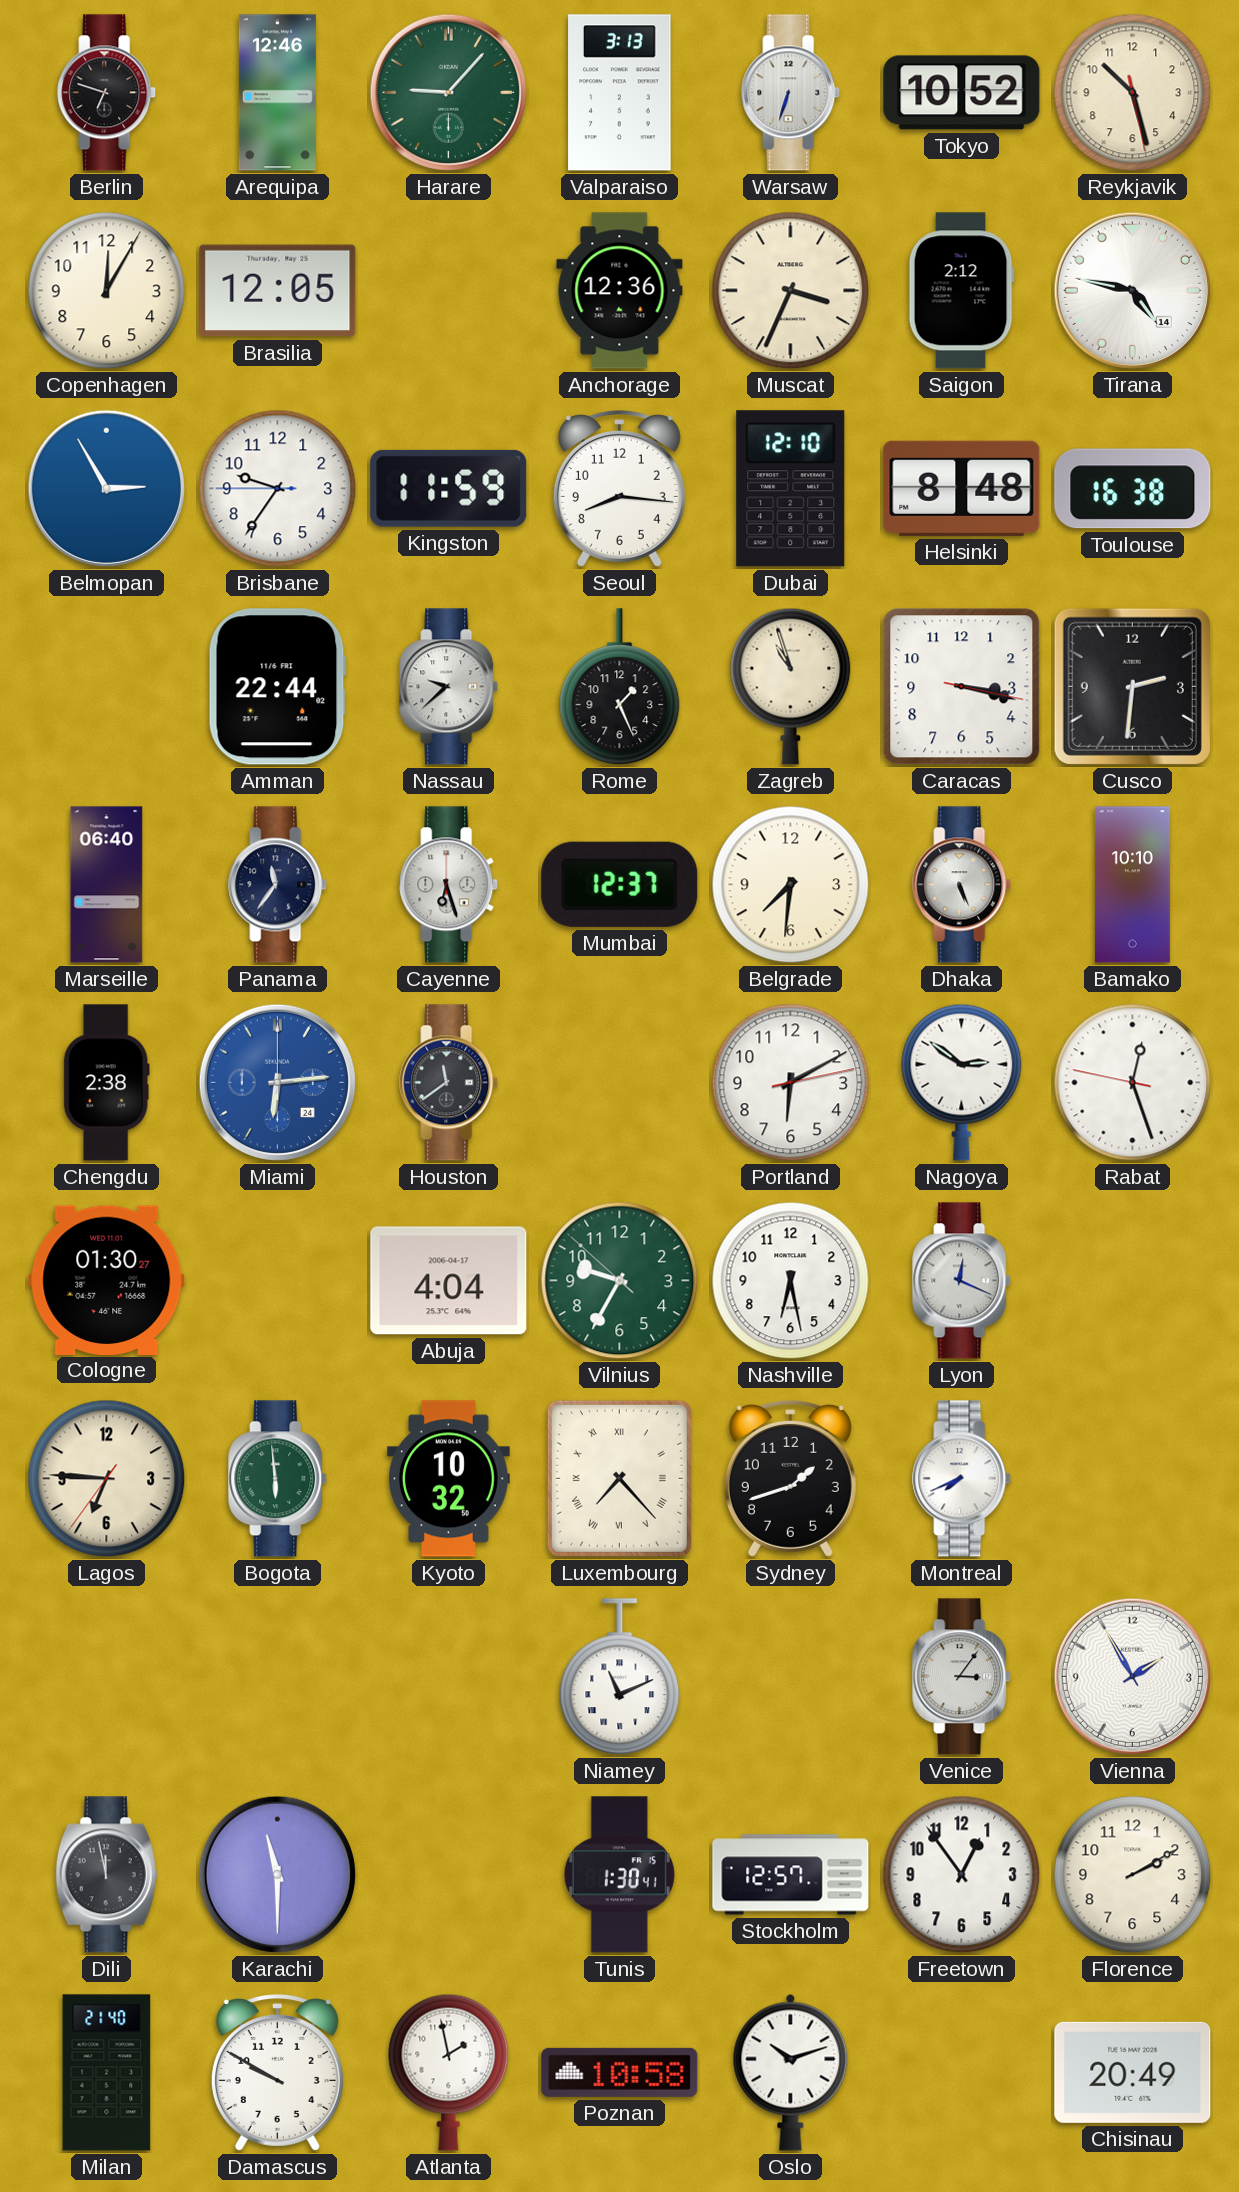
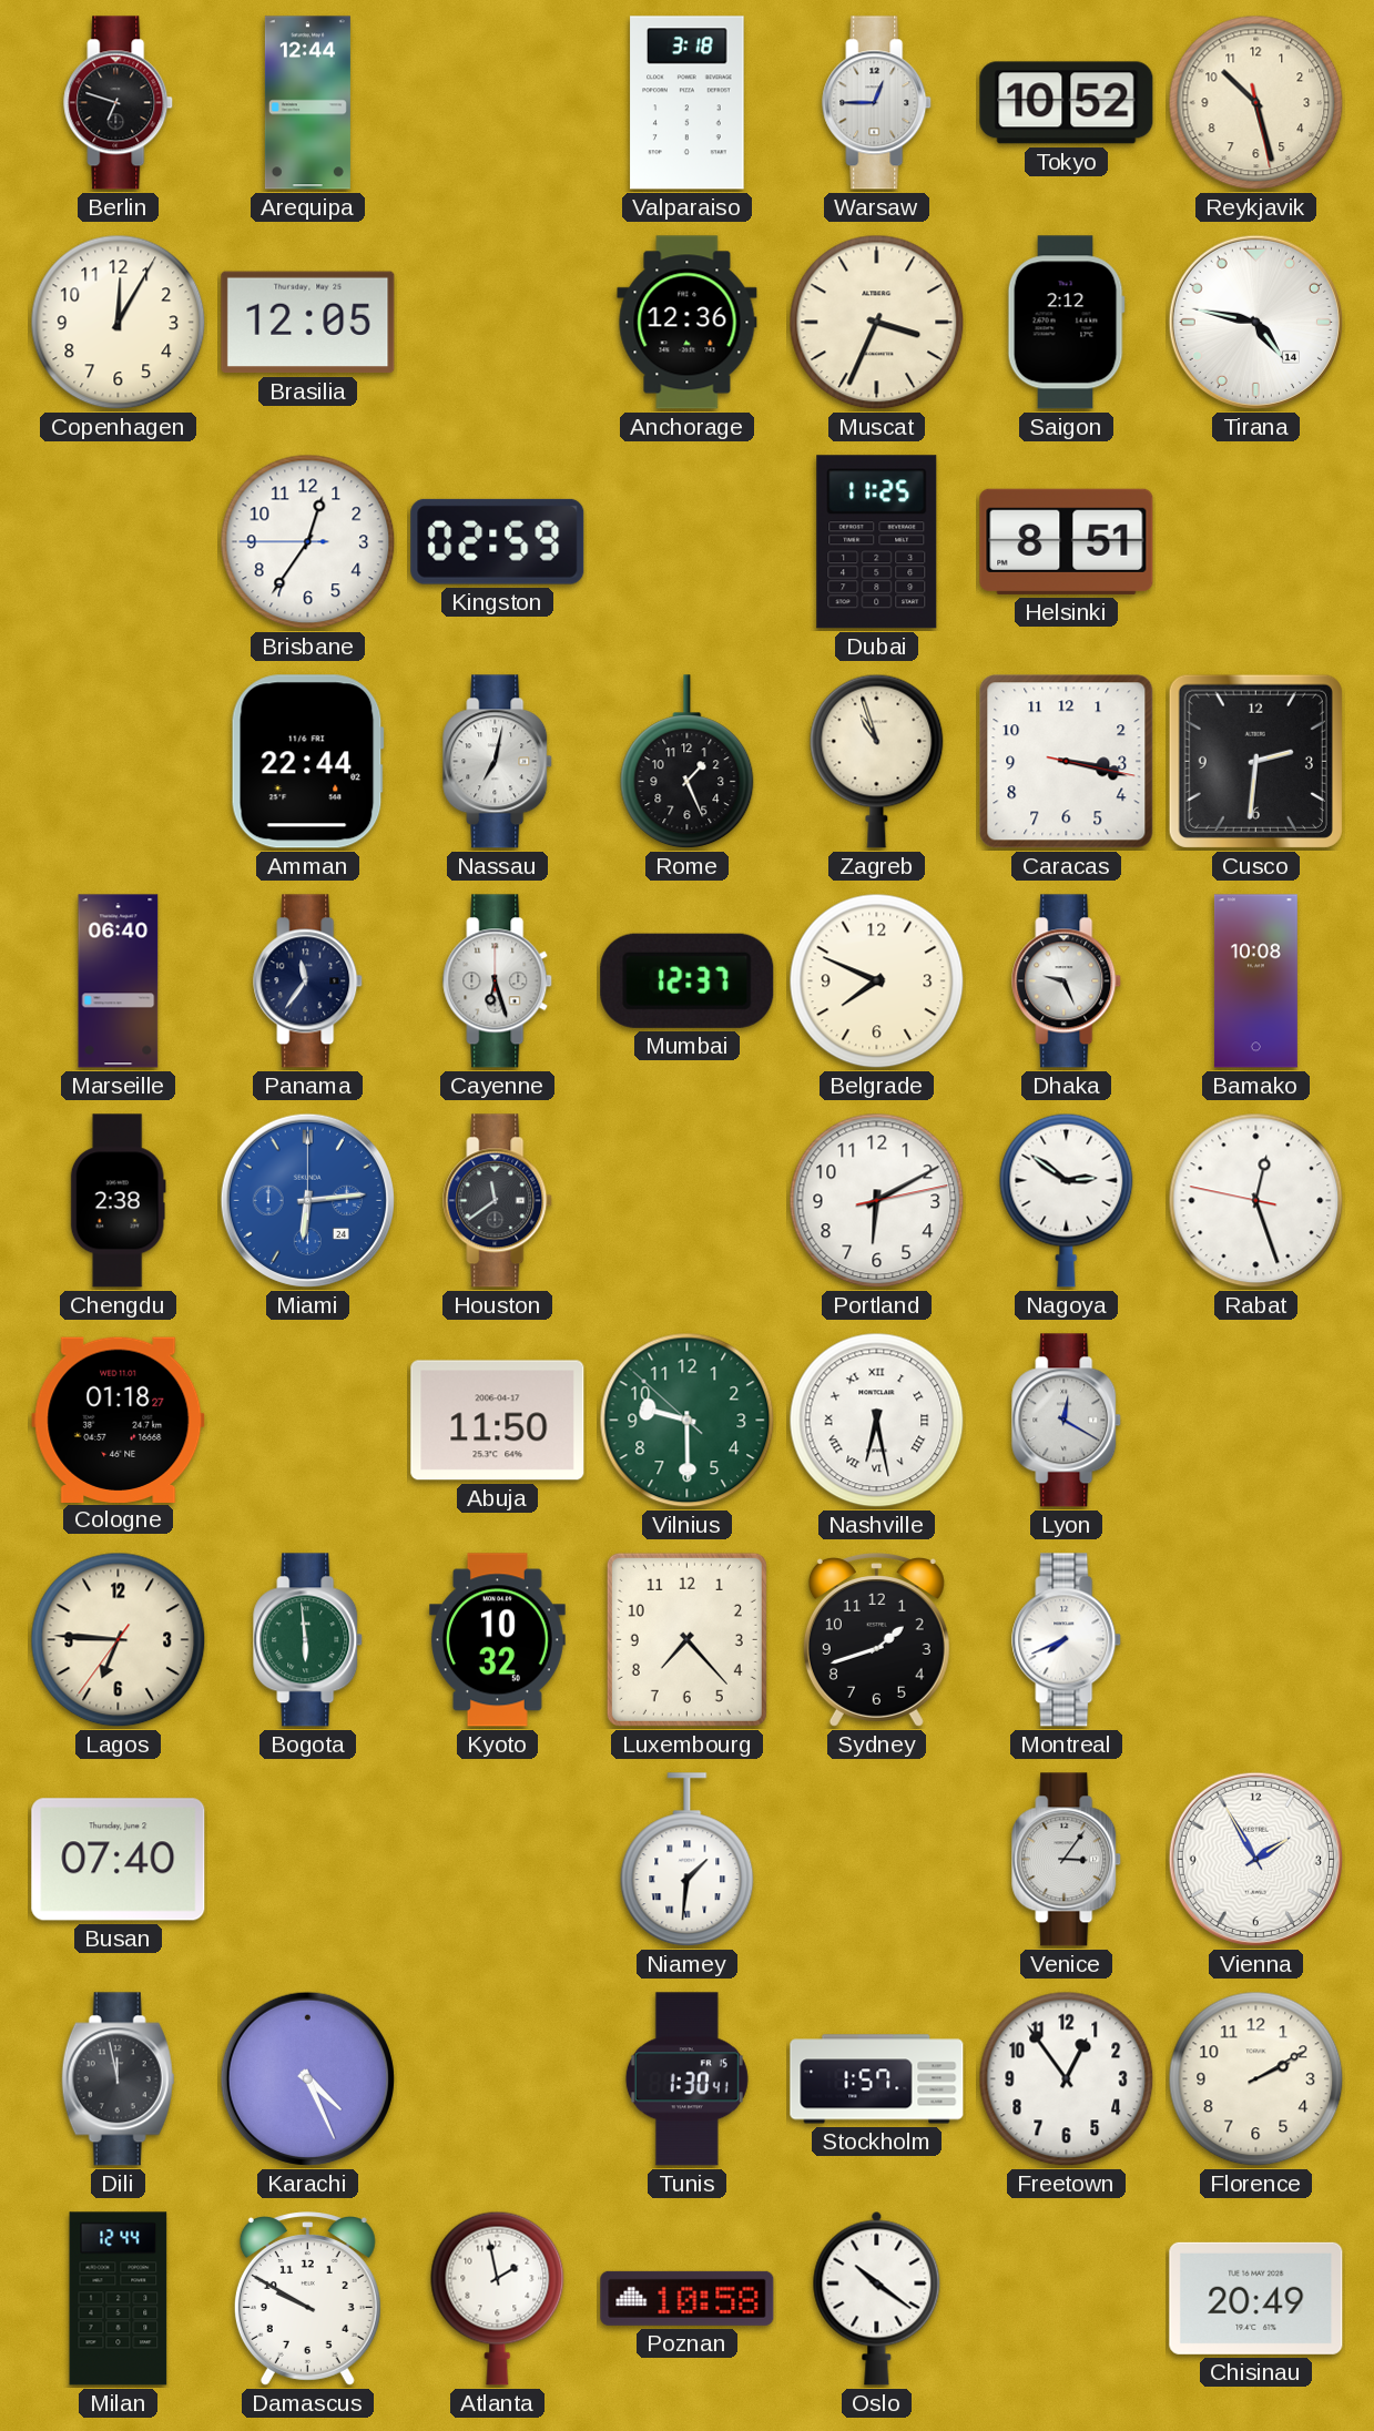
Arequipa: 12:46 -> 12:44 (307, 103)
Harare: 9:07 -> none (448, 92)
Valparaiso: 3:13 -> 3:18 (688, 103)
Warsaw: 6:33 -> 12:45 (877, 103)
Belmopan: 2:55 -> none (106, 488)
Brisbane: 9:35 -> 12:35 (308, 542)
Kingston: 11:59 -> 02:59 (498, 541)
Seoul: 8:16 -> none (619, 489)
Dubai: 12:10 -> 11:25 (877, 542)
Helsinki: 8:48 -> 8:51 (1067, 541)
Toulouse: 16:38 -> none (1133, 489)
Nassau: 9:38 -> 7:02 (498, 762)
Belgrade: 7:31 -> 7:49 (877, 981)
Dhaka: 5:26 -> 9:26 (1067, 981)
Bamako: 10:10 -> 10:08 (1255, 981)
Cologne: 01:30 -> 01:18 (119, 1420)
Abuja: 4:04 -> 11:50 (498, 1421)
Vilnius: 9:34 -> 9:29 (688, 1421)
Nashville numerals: Arabic -> Roman (877, 1421)
Lyon: 12:19 -> 12:20 (1067, 1421)
Luxembourg numerals: Roman -> Arabic (686, 1639)
Busan: none -> 07:40 (119, 1860)
Niamey: 11:11 -> 1:31 (688, 1860)
Karachi: 11:30 -> 4:26 (307, 2078)
Stockholm: 12:57 -> 1:57 (877, 2079)
Milan: 21:40 -> 12:44 (119, 2299)
Oslo: 10:12 -> 10:21 (877, 2298)
